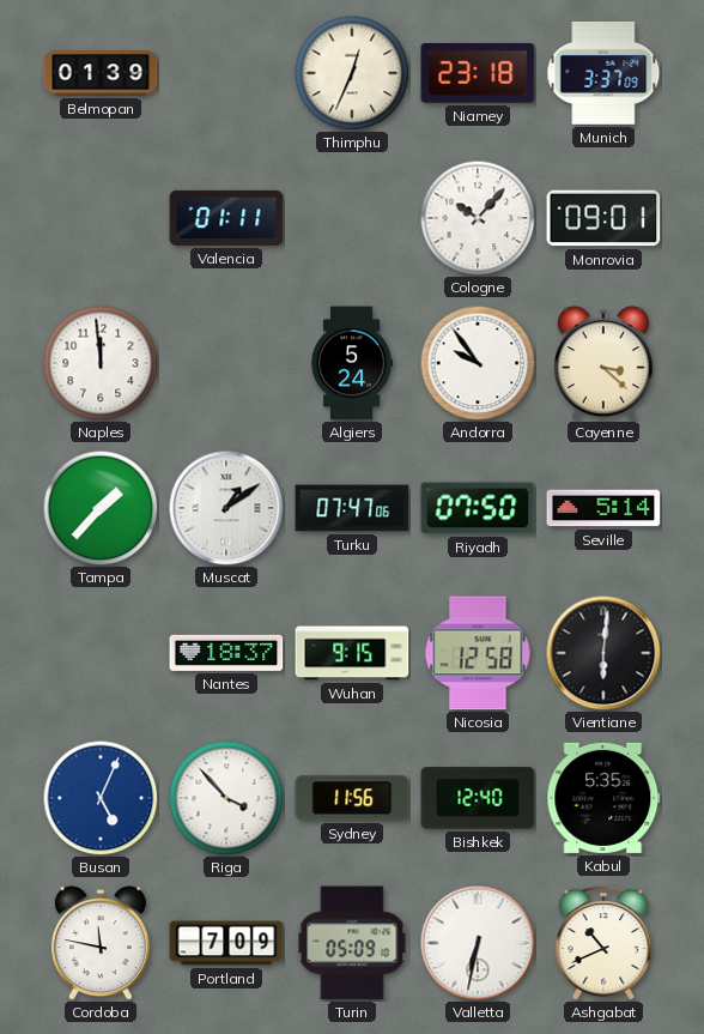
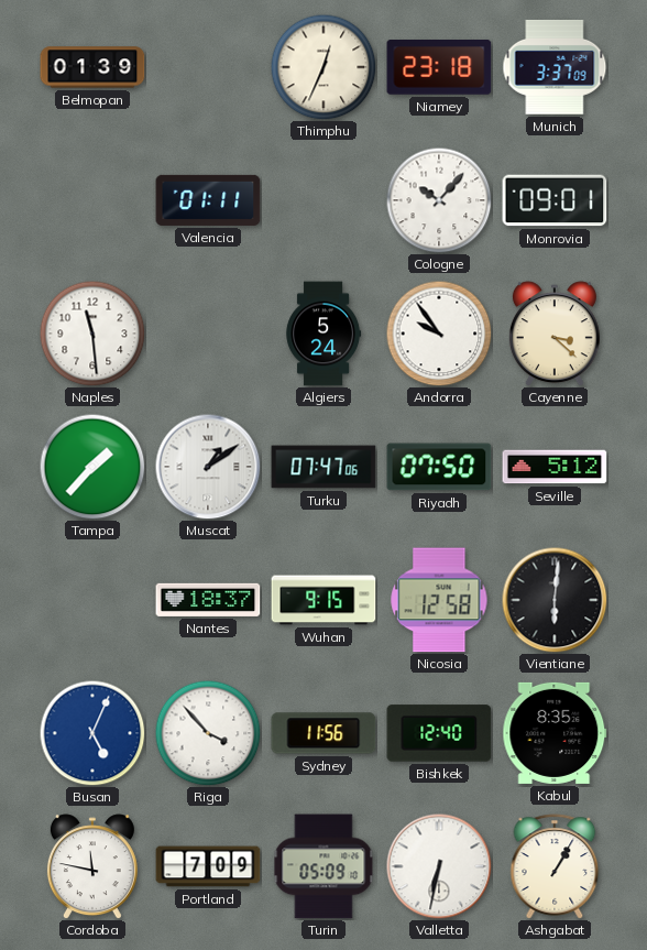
Naples: 11:59 -> 11:29 (92, 334)
Seville: 5:14 -> 5:12 (555, 467)
Kabul: 5:35 -> 8:35 (555, 733)
Ashgabat: 10:41 -> 1:05 (555, 866)
